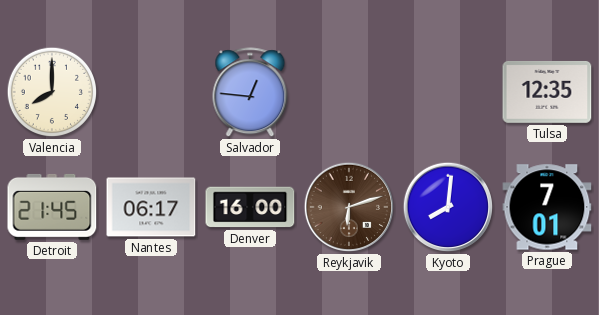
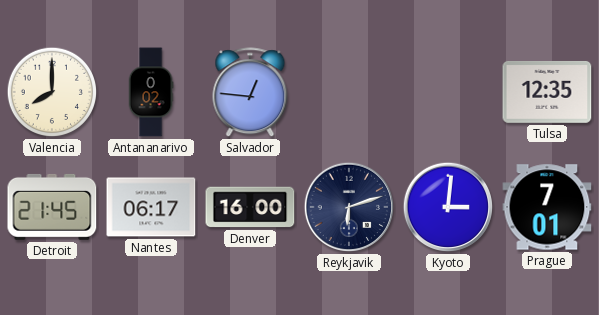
Antananarivo: none -> 0:02 (151, 92)
Reykjavik dial: brown -> navy (349, 207)
Kyoto: 8:01 -> 3:01 (448, 207)
